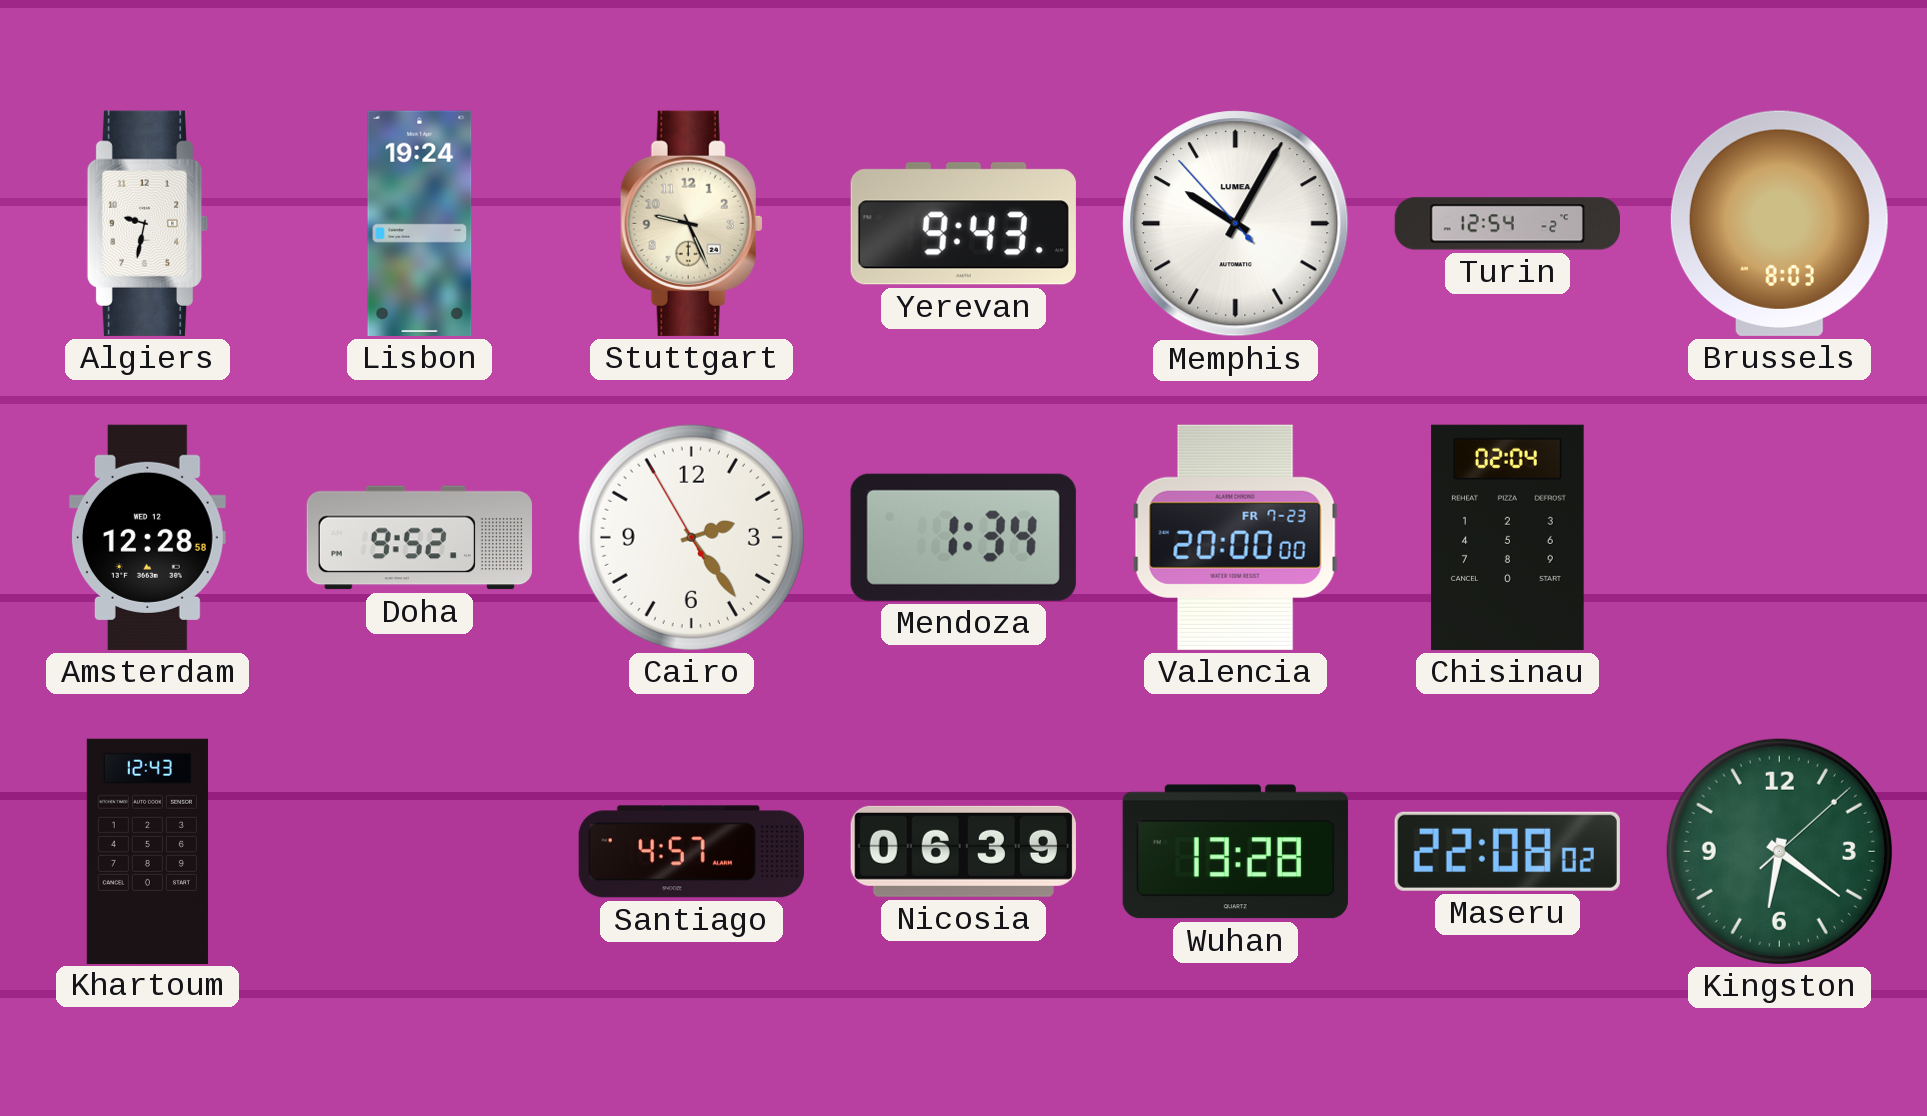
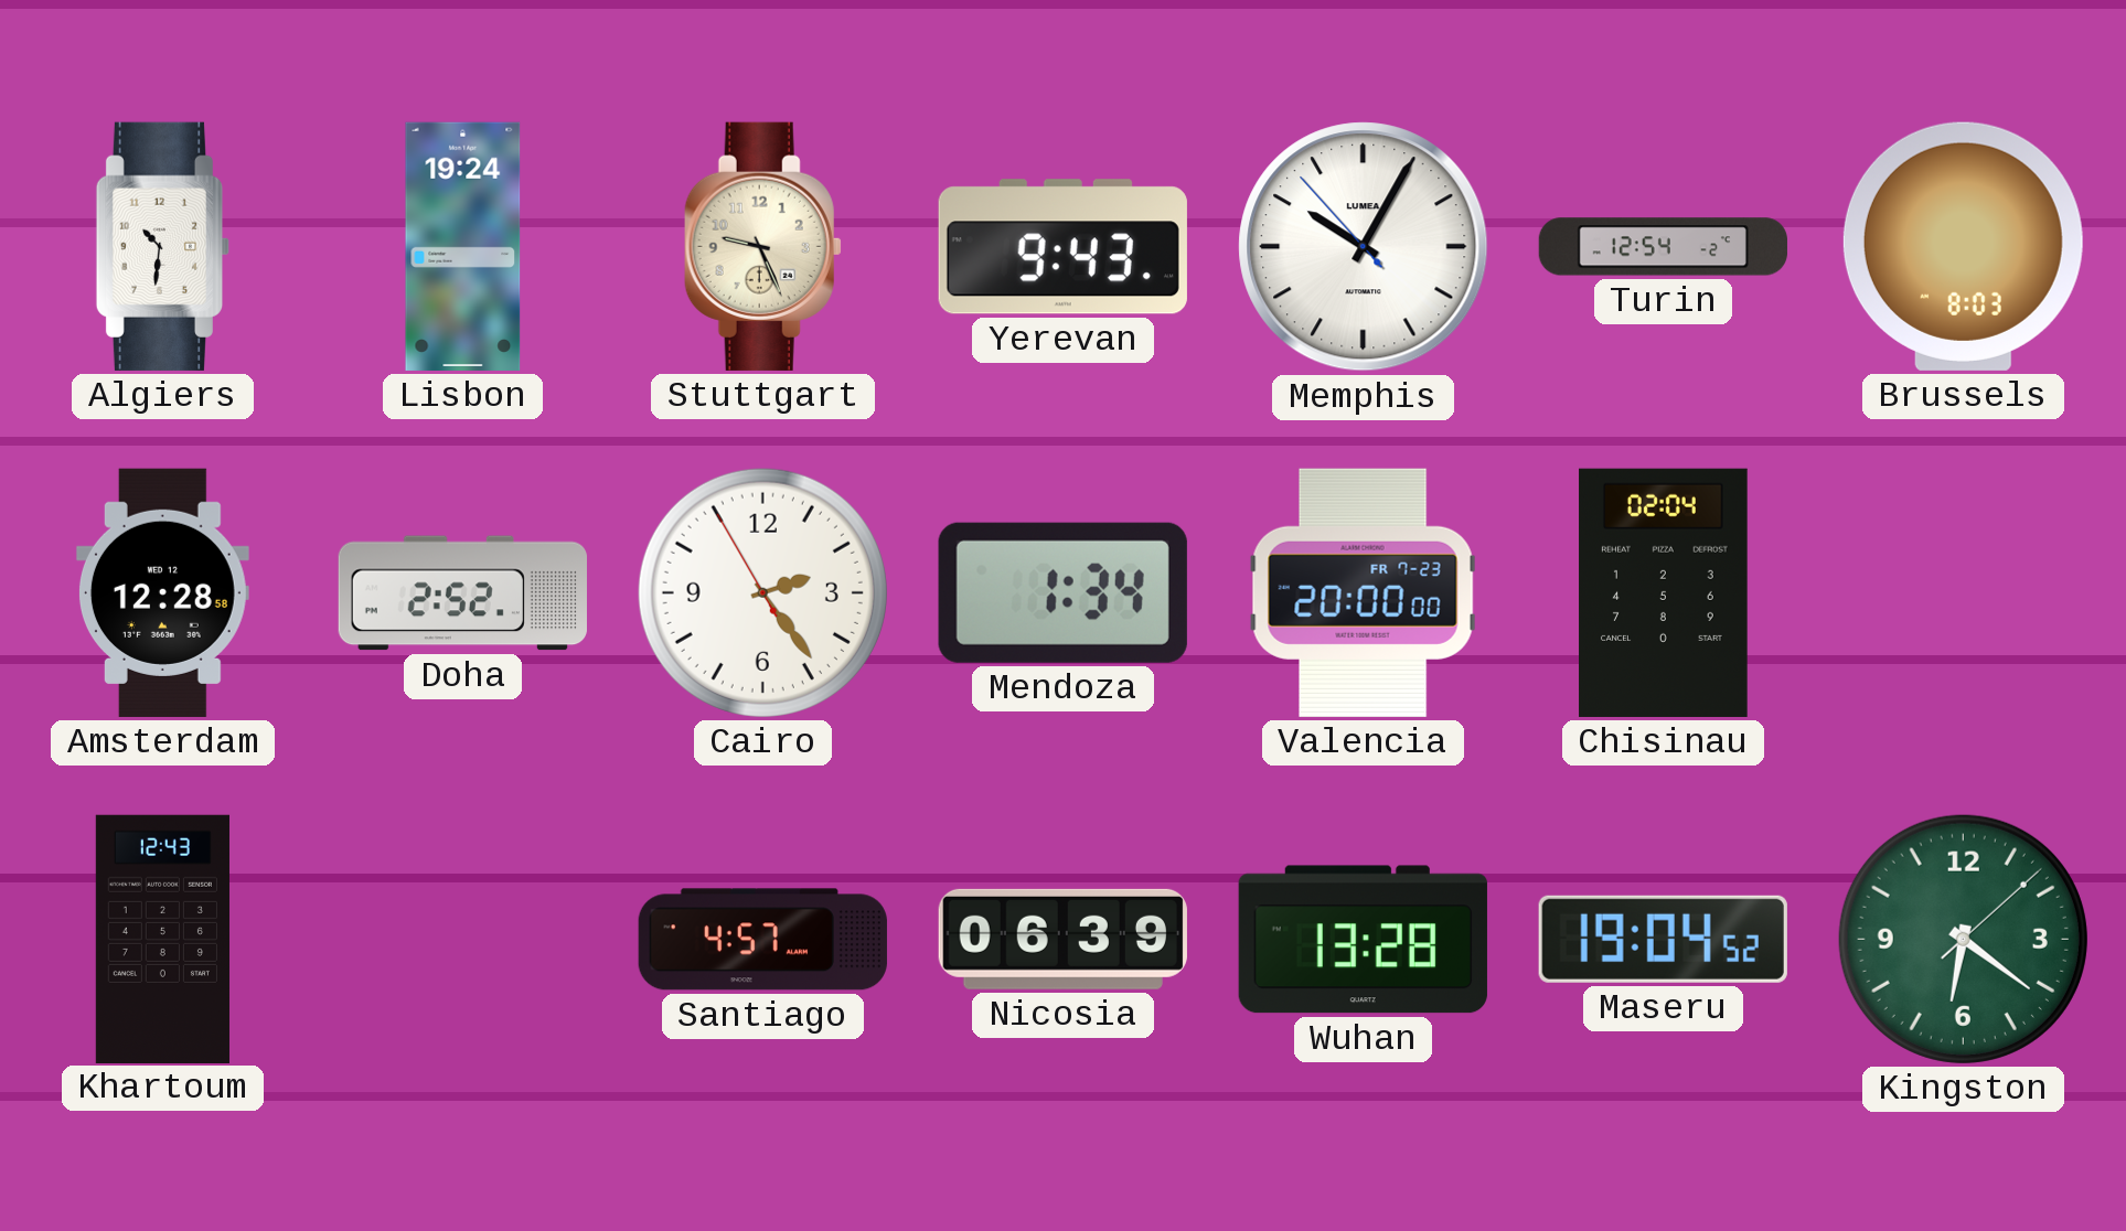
Algiers: 9:32 -> 10:31 (162, 246)
Doha: 9:52 -> 2:52 (462, 593)
Maseru: 22:08 -> 19:04 (1663, 939)
